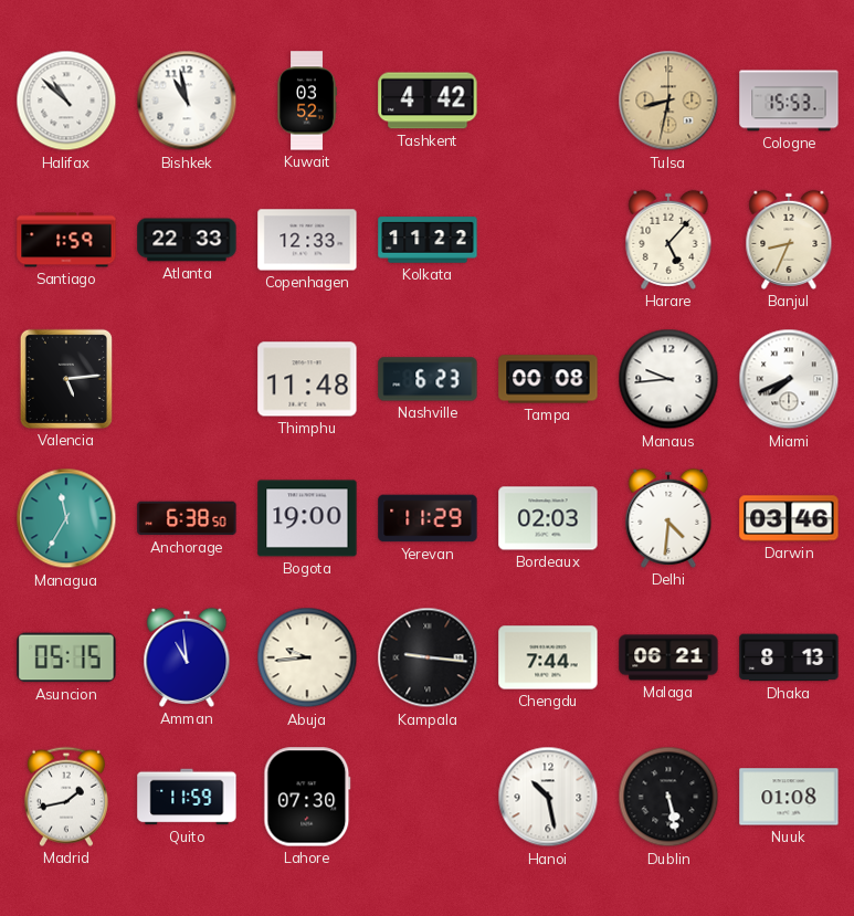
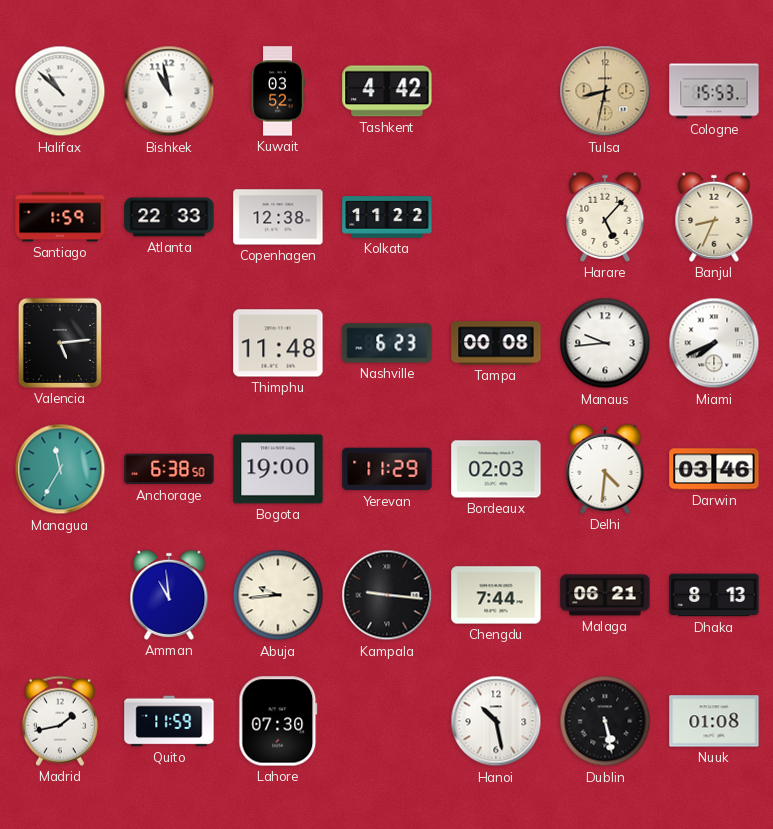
Copenhagen: 12:33 -> 12:38 (278, 217)
Asuncion: 05:15 -> none (66, 657)
